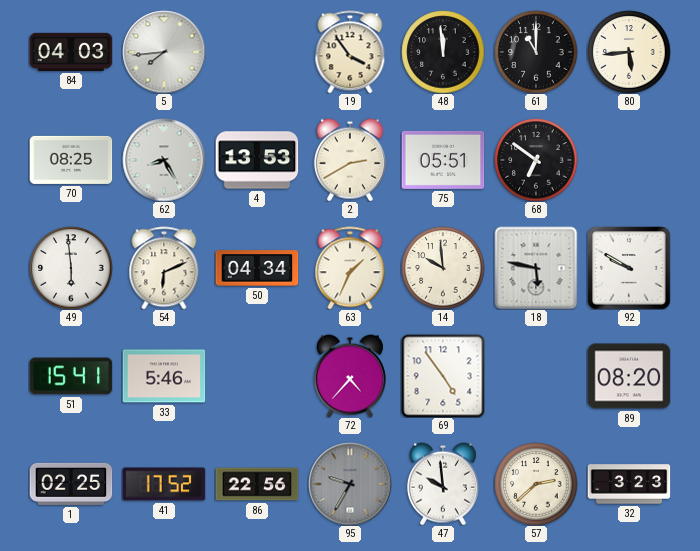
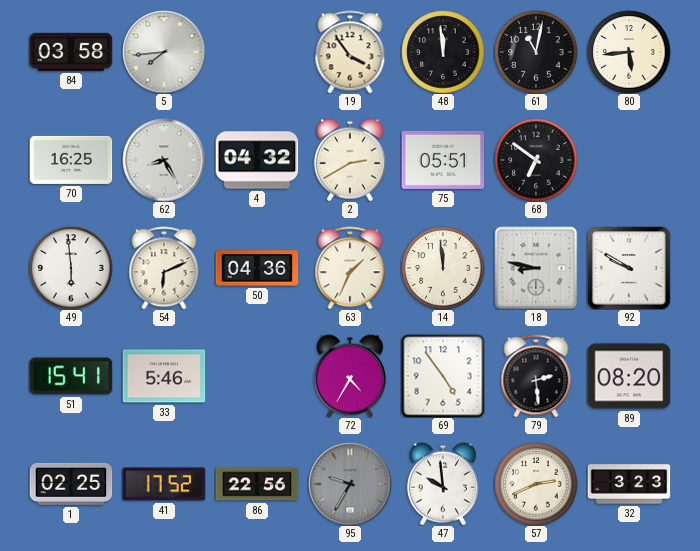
84: 04:03 -> 03:58 (71, 52)
61: 11:00 -> 11:02 (536, 52)
70: 08:25 -> 16:25 (71, 160)
4: 13:53 -> 04:32 (257, 160)
50: 04:34 -> 04:36 (257, 268)
14: 9:59 -> 11:59 (443, 268)
18: 5:47 -> 8:47 (536, 268)
72: 4:37 -> 4:35 (350, 376)
79: none -> 2:29 (536, 376)
57: 2:38 -> 2:41 (536, 484)
